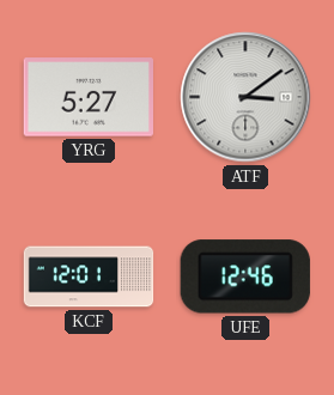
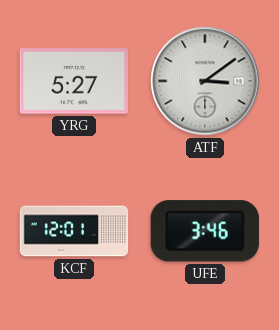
UFE: 12:46 -> 3:46 (205, 231)
